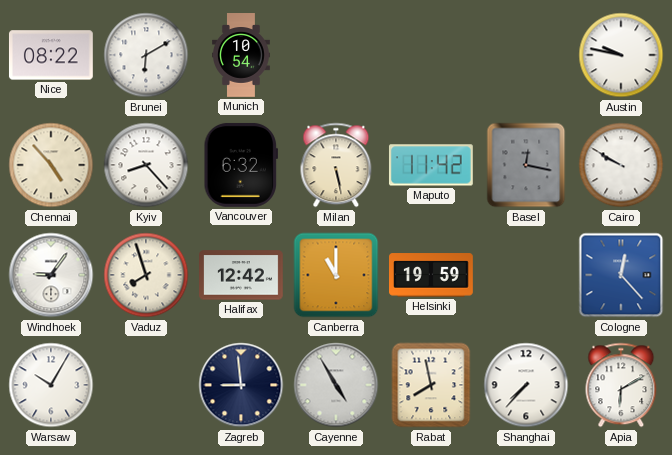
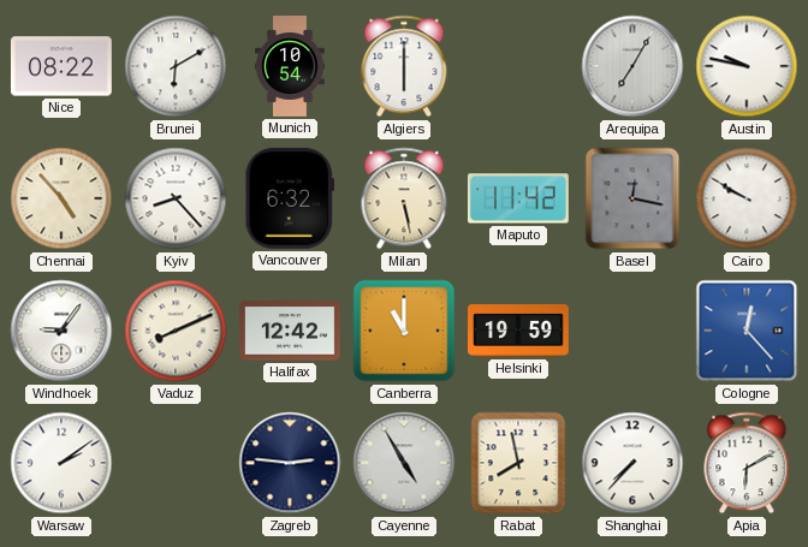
Algiers: none -> 6:00 (404, 66)
Arequipa: none -> 7:05 (632, 66)
Vaduz: 7:57 -> 8:11 (176, 331)
Warsaw: 10:05 -> 2:09 (61, 463)
Zagreb: 8:59 -> 2:46 (290, 463)
